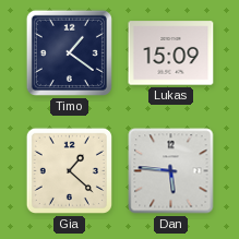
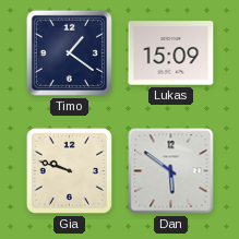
Gia: 1:22 -> 9:48 (69, 170)
Dan: 5:46 -> 5:51 (171, 171)
